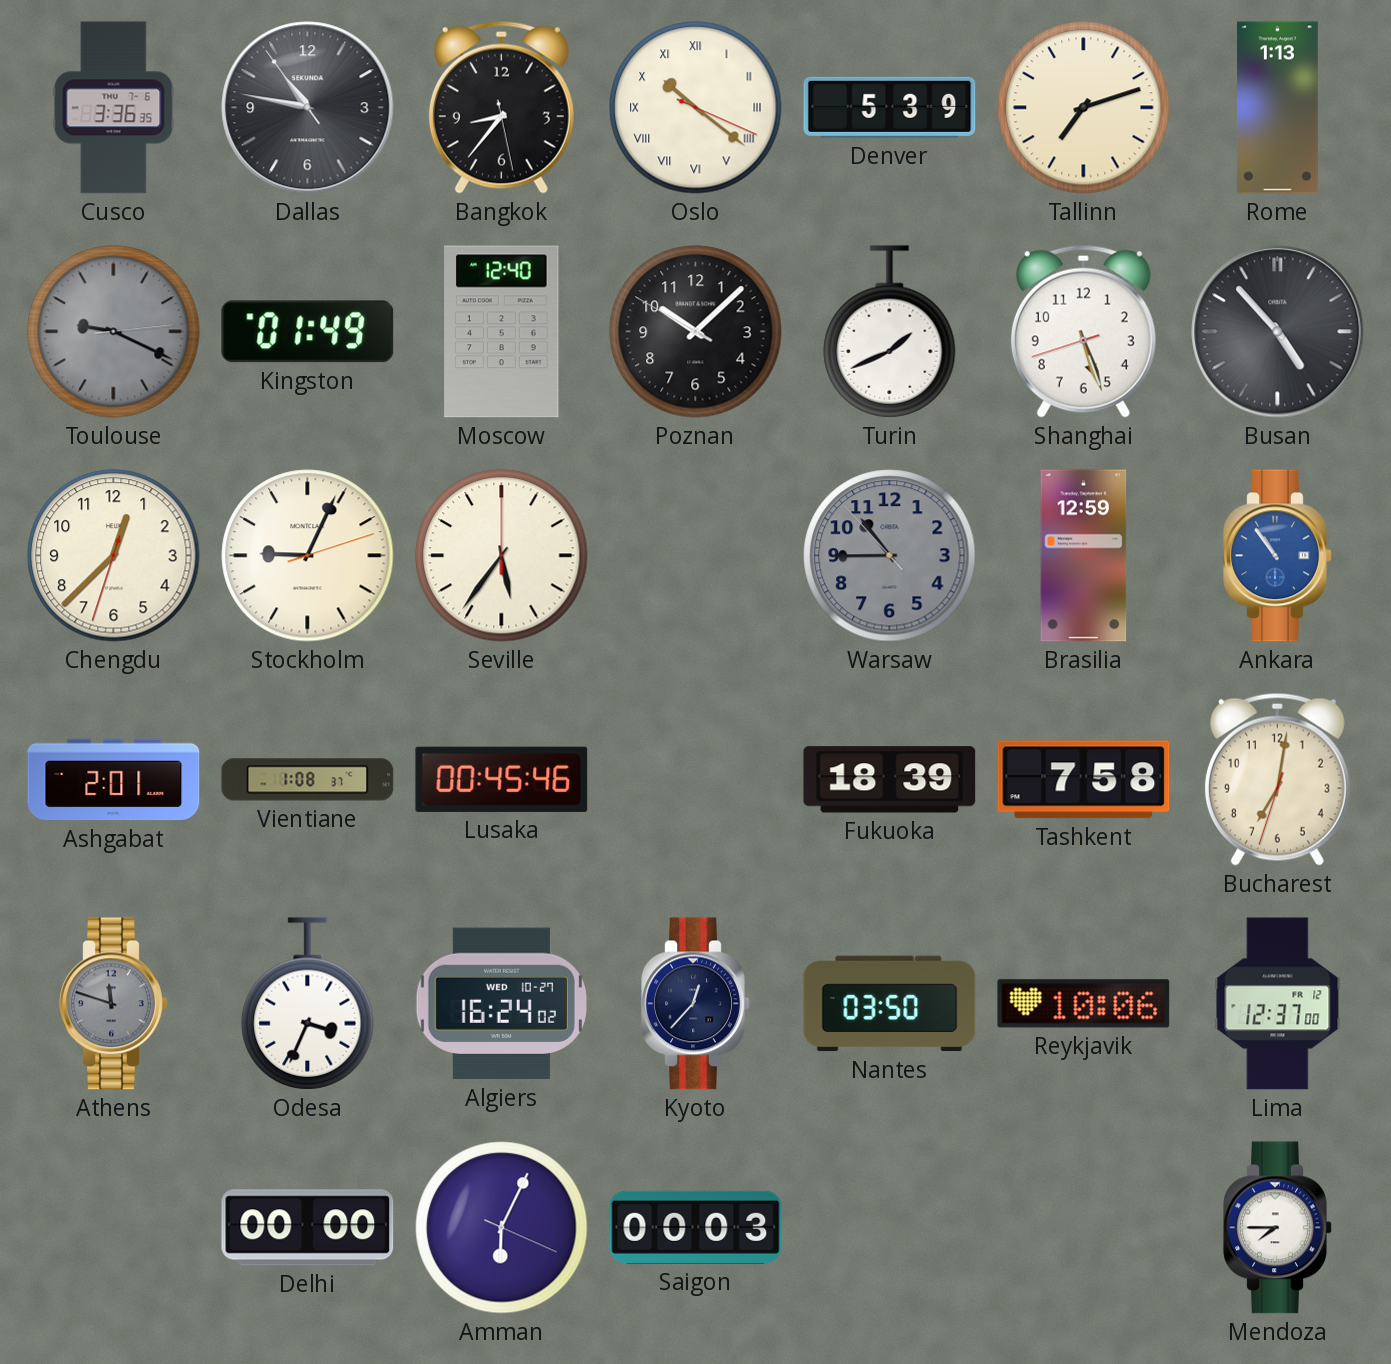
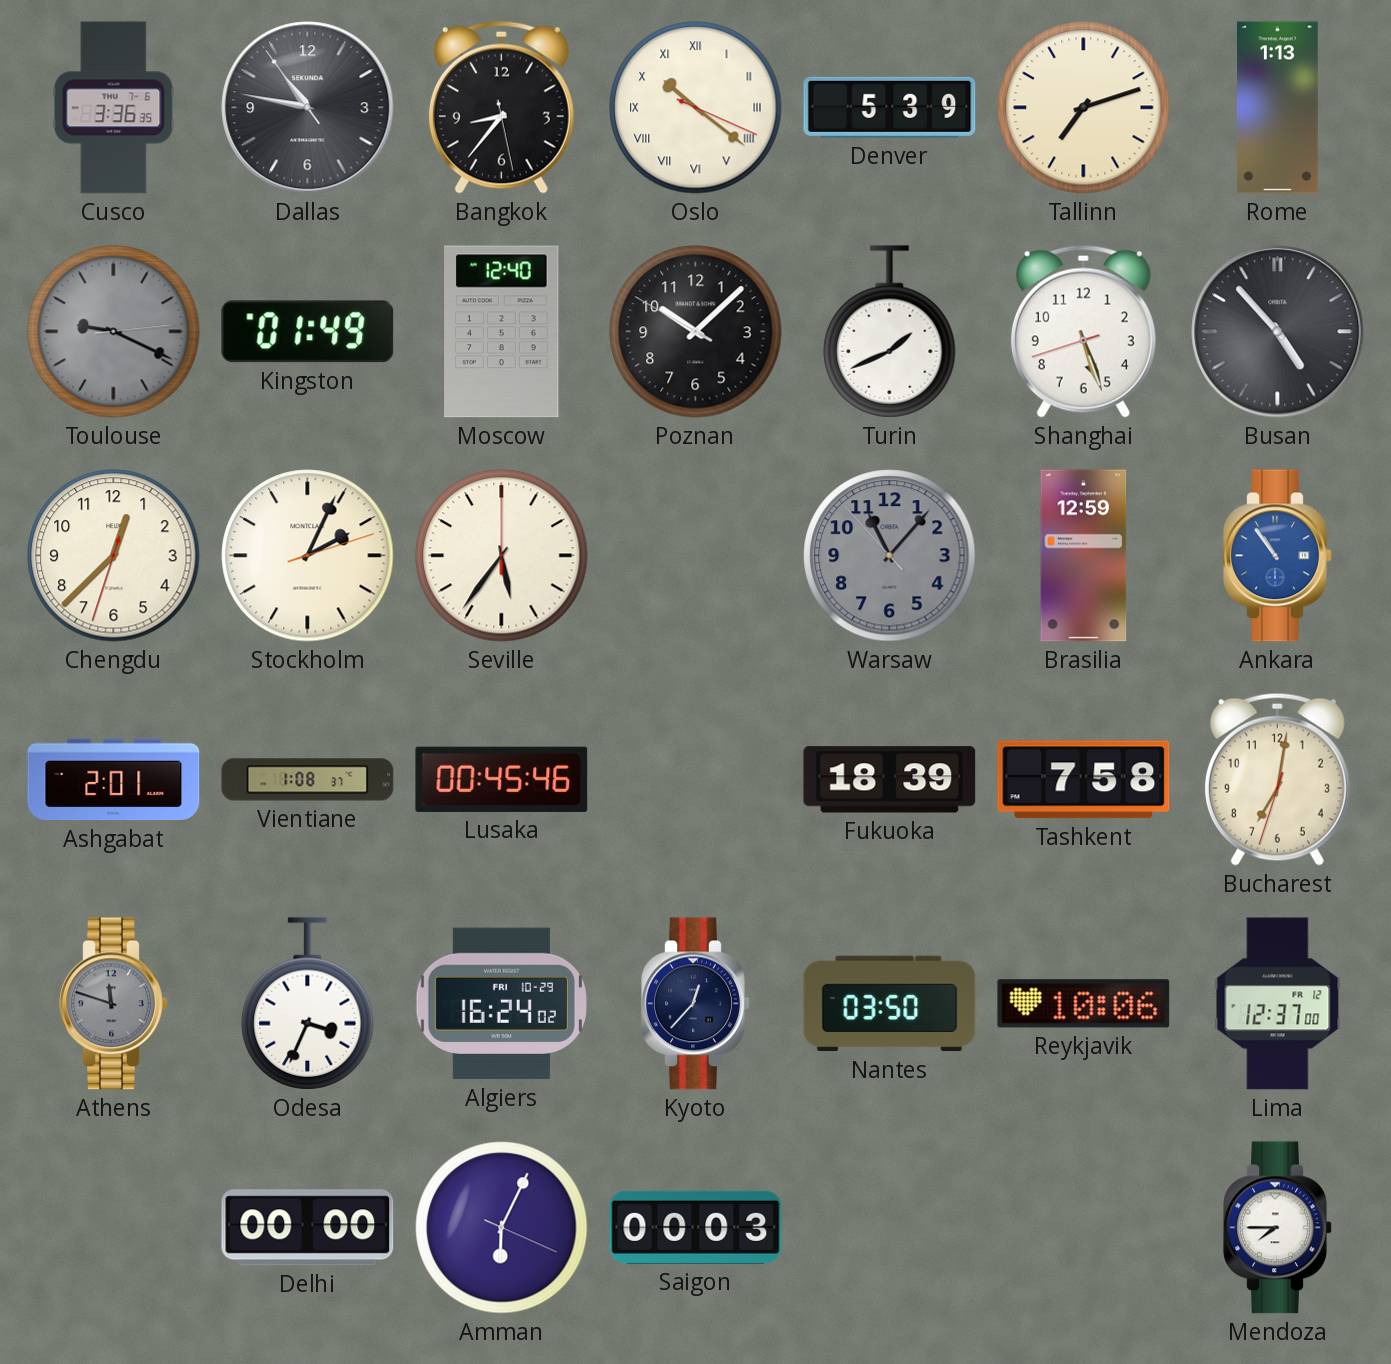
Stockholm: 9:04 -> 2:04 (308, 556)
Warsaw: 10:44 -> 11:06 (890, 556)
Algiers date: WED 10-27 -> FRI 10-29 (501, 1004)
